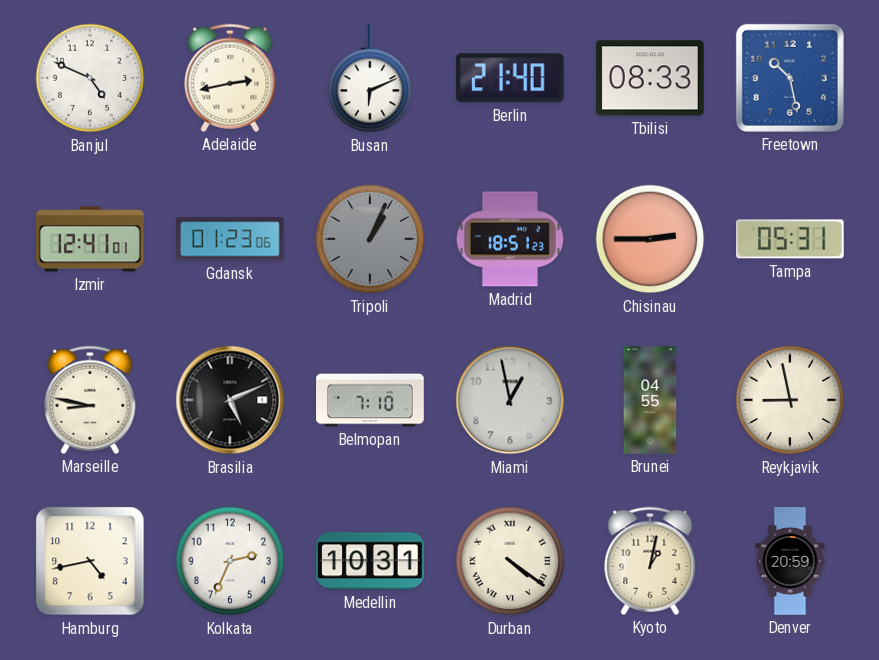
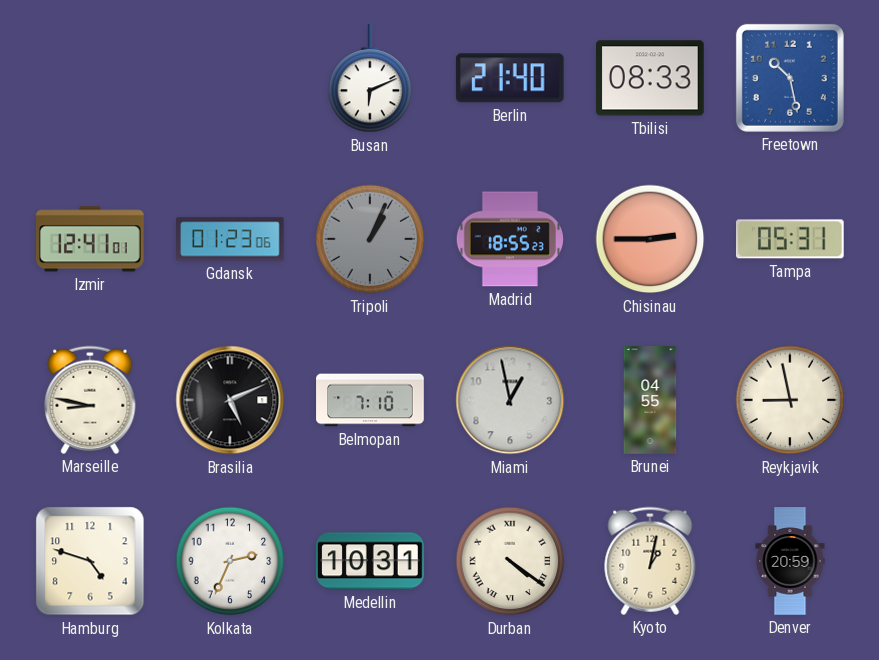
Banjul: 4:49 -> none (90, 78)
Adelaide: 2:43 -> none (230, 78)
Madrid: 18:51 -> 18:55 (510, 239)
Hamburg: 4:43 -> 4:48 (90, 561)
